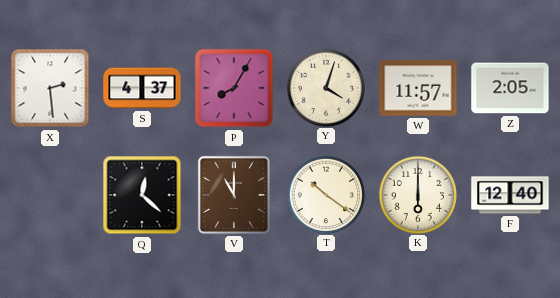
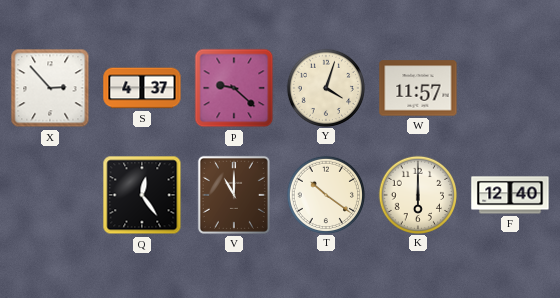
X: 2:29 -> 2:53 (50, 88)
P: 8:05 -> 9:22 (234, 88)
Z: 2:05 -> none (510, 88)
Q: 12:22 -> 12:24 (142, 195)
